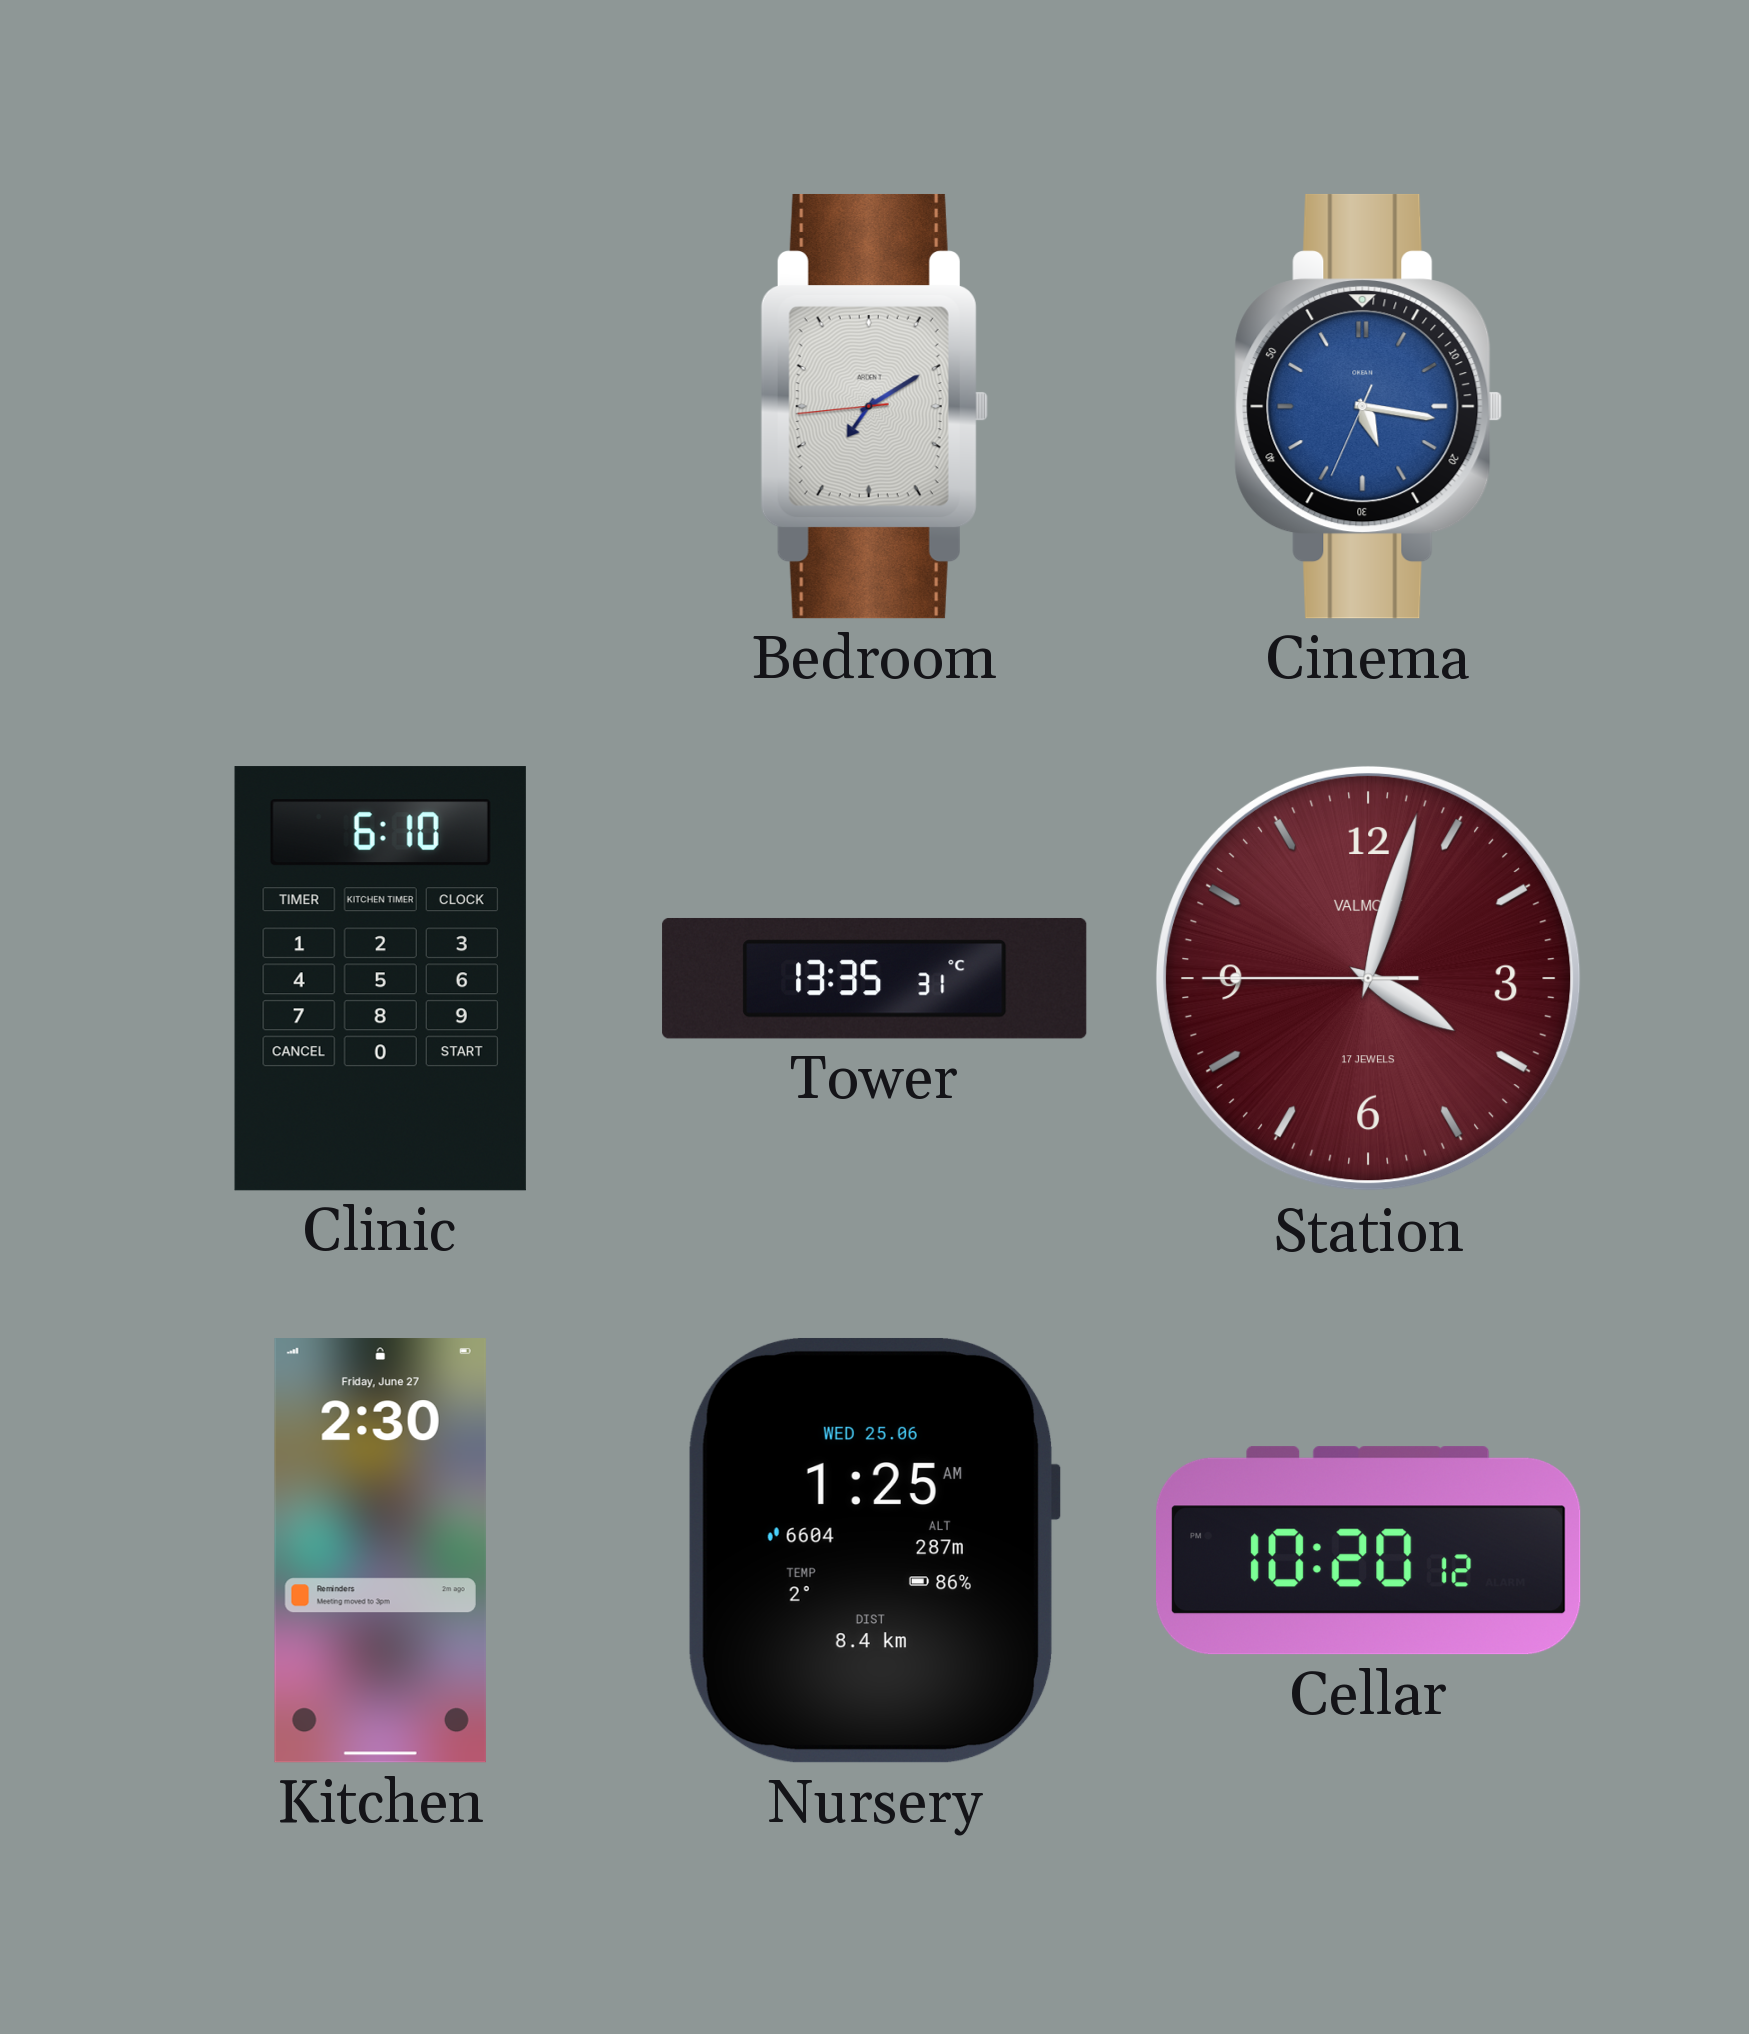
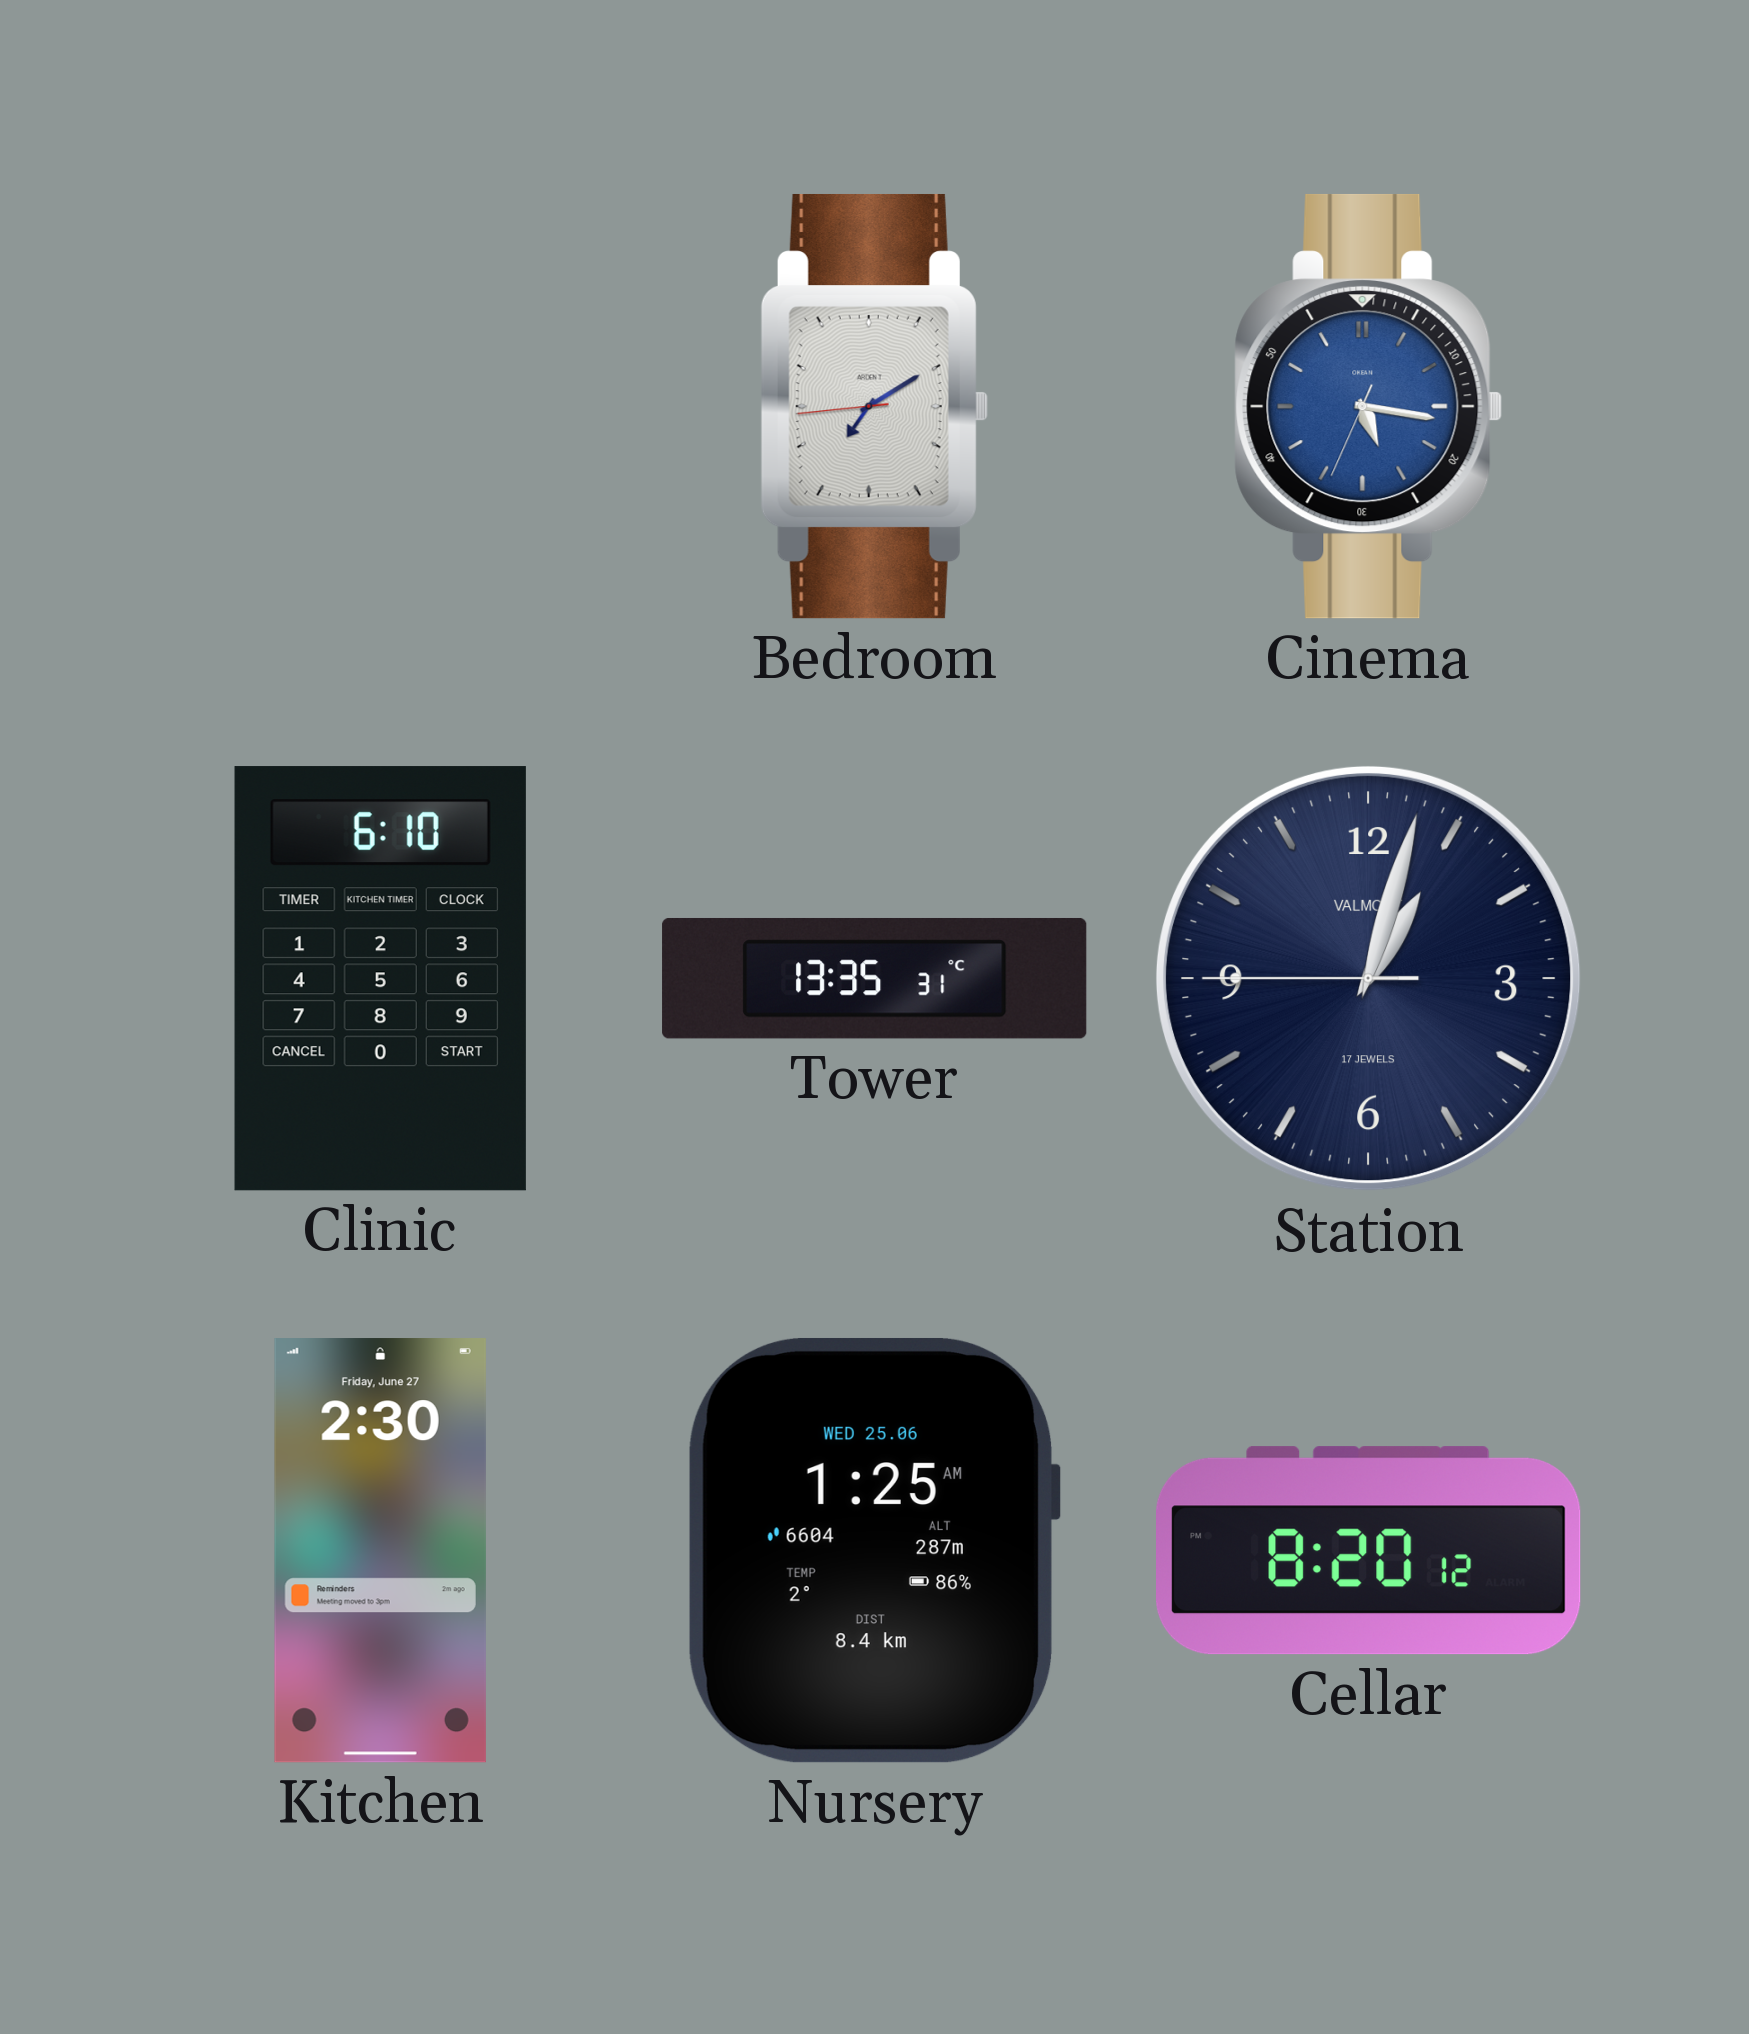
Station: 4:02 -> 1:02 (1368, 978)
Station dial: burgundy -> navy (1368, 978)
Cellar: 10:20 -> 8:20 (1369, 1551)
